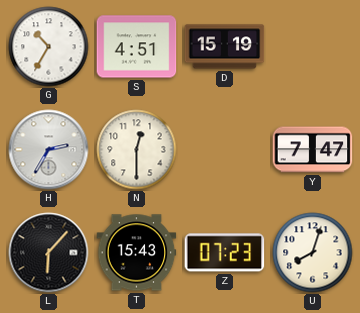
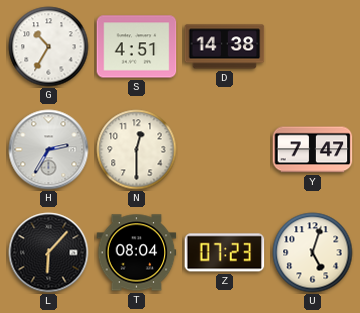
D: 15:19 -> 14:38 (225, 47)
T: 15:43 -> 08:04 (137, 253)
U: 8:03 -> 5:03 (313, 253)
